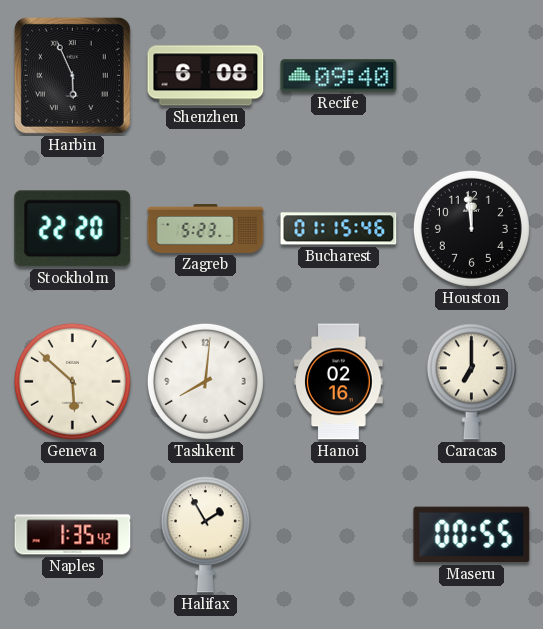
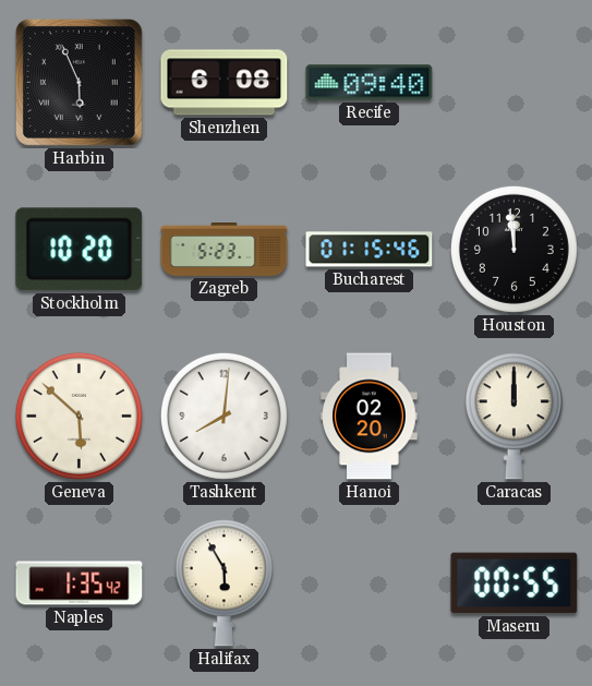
Stockholm: 22:20 -> 10:20 (80, 250)
Hanoi: 02:16 -> 02:20 (370, 417)
Caracas: 7:00 -> 12:00 (514, 417)
Halifax: 1:55 -> 5:55 (223, 583)
